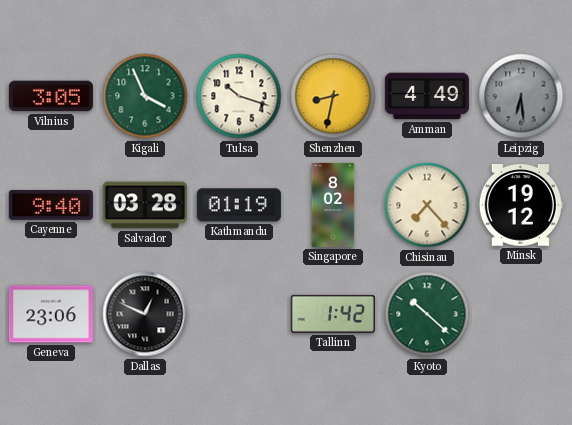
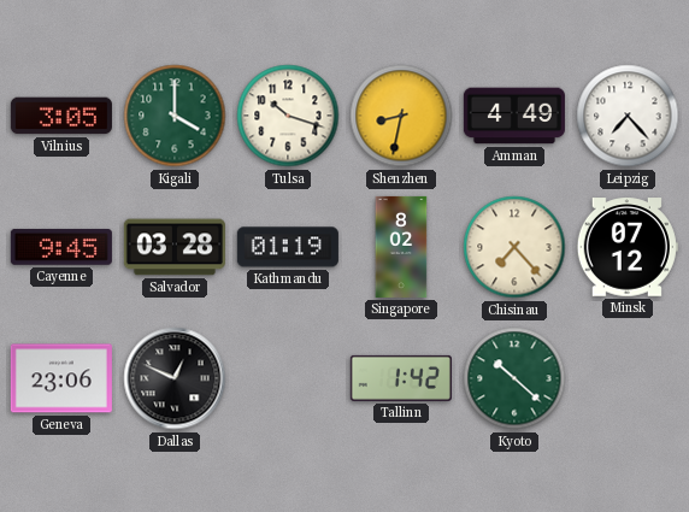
Kigali: 3:56 -> 4:00 (175, 116)
Leipzig: 6:29 -> 7:23 (628, 116)
Leipzig dial: grey -> white (628, 116)
Cayenne: 9:40 -> 9:45 (61, 247)
Minsk: 19:12 -> 07:12 (628, 247)
